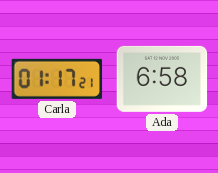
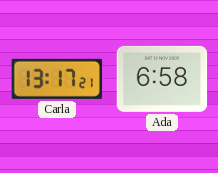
Carla: 01:17 -> 13:17 (57, 79)
